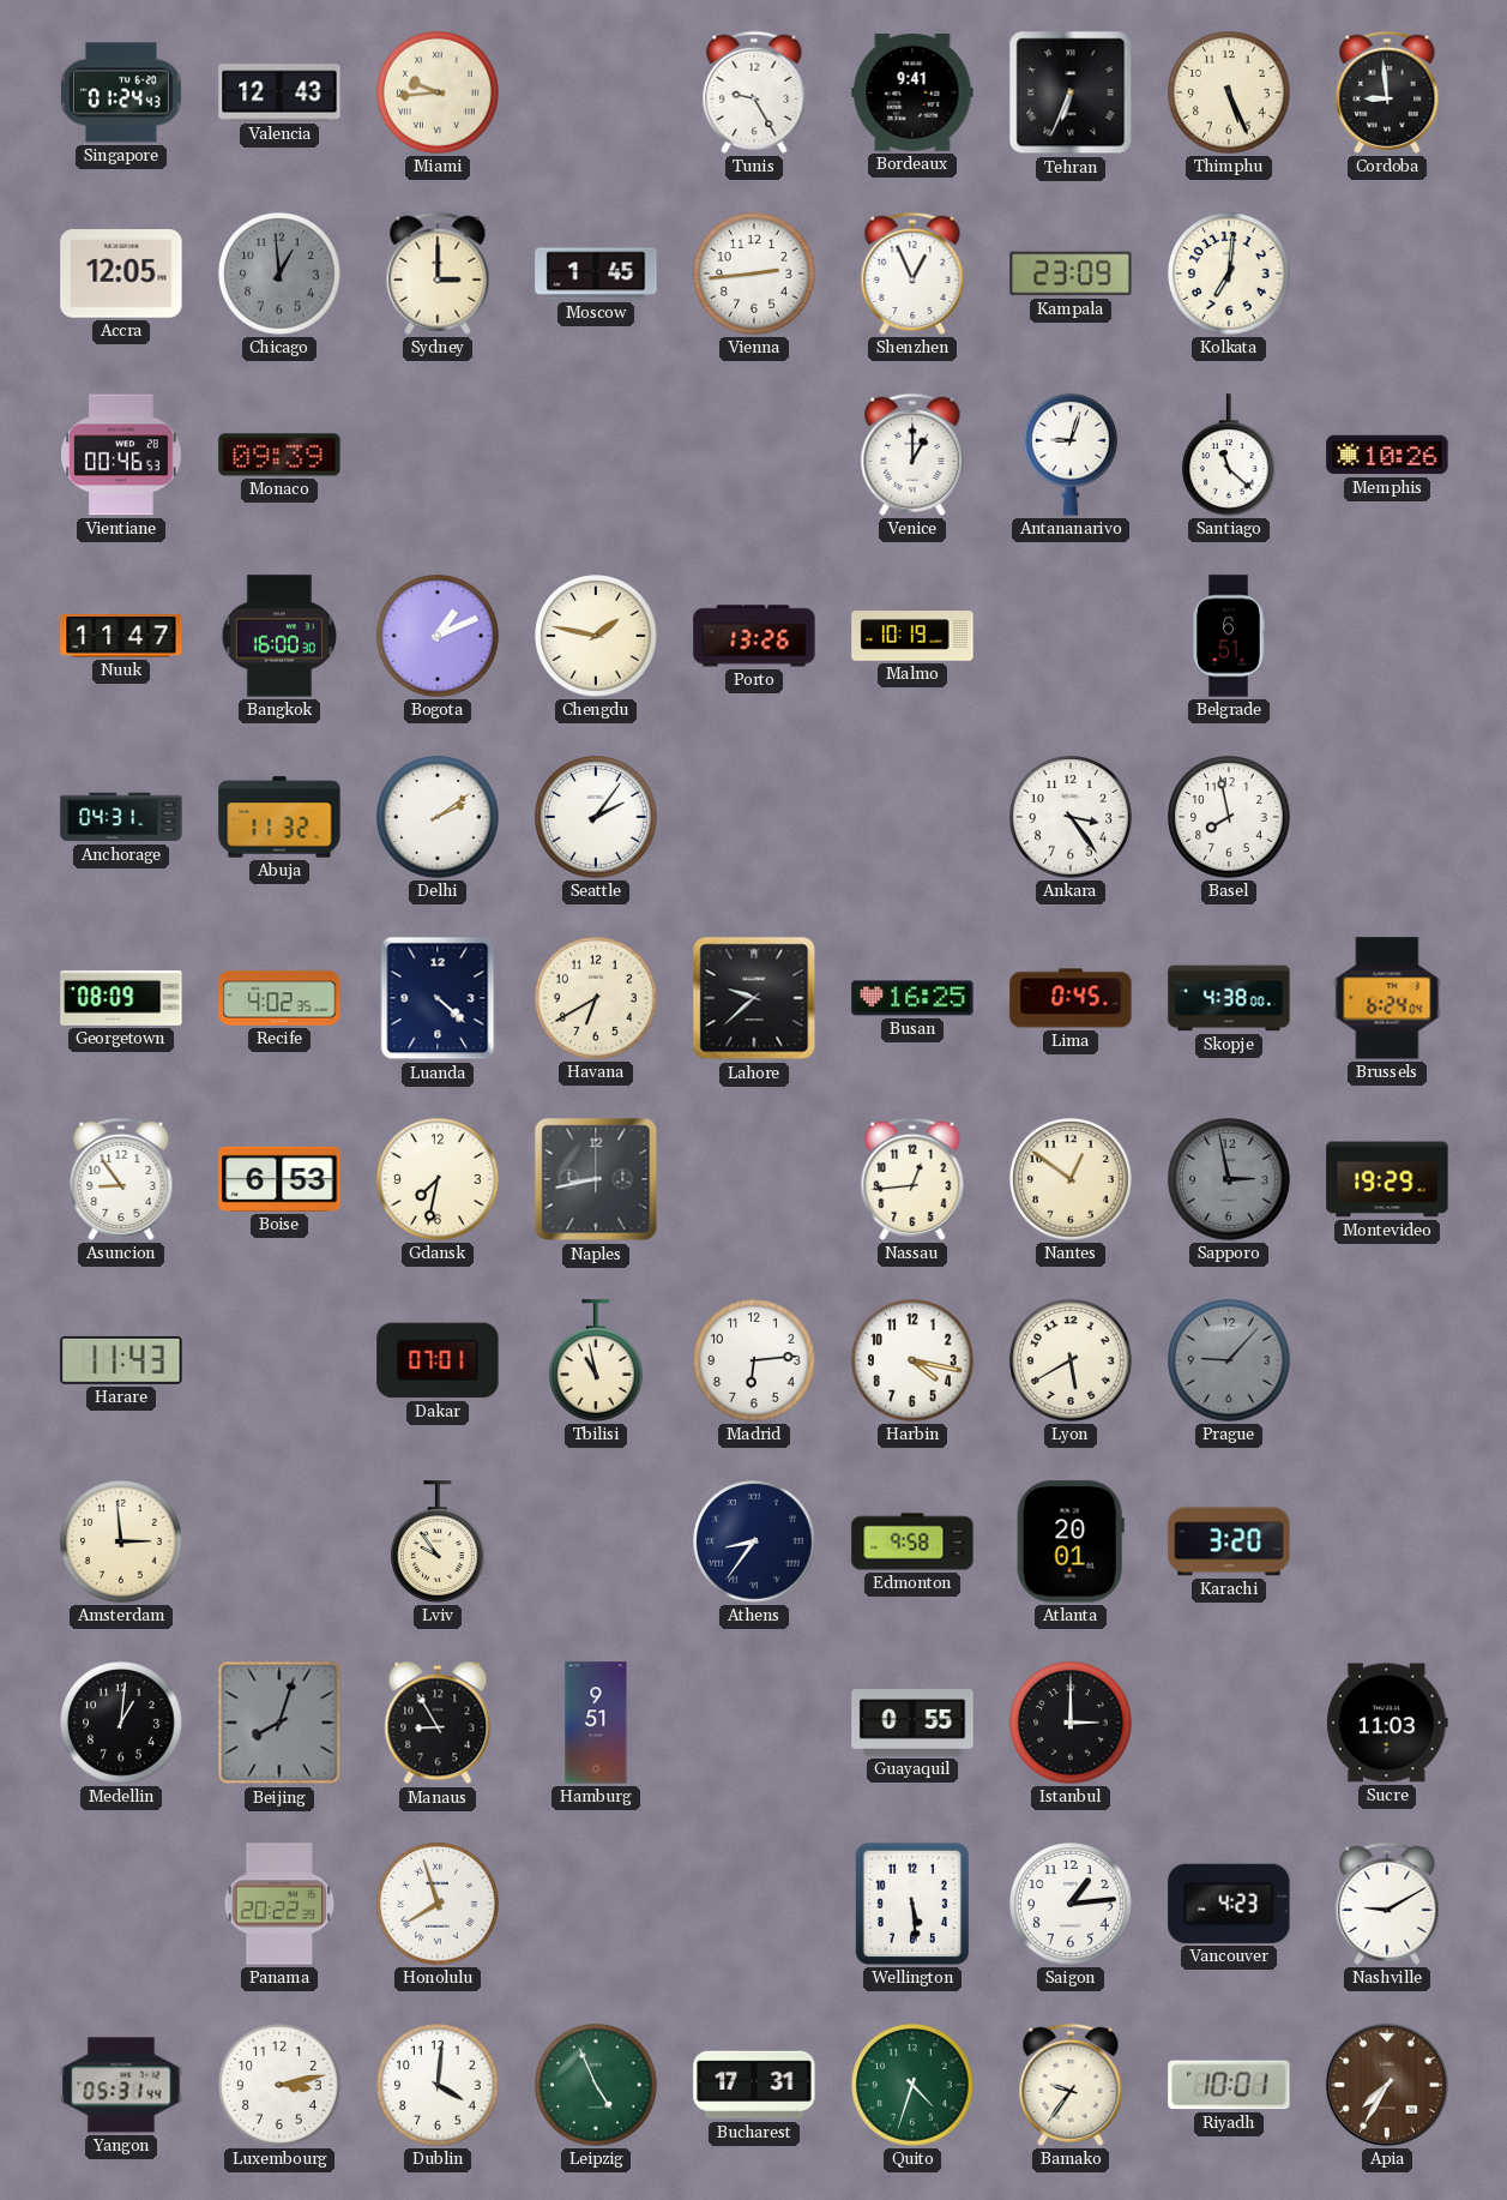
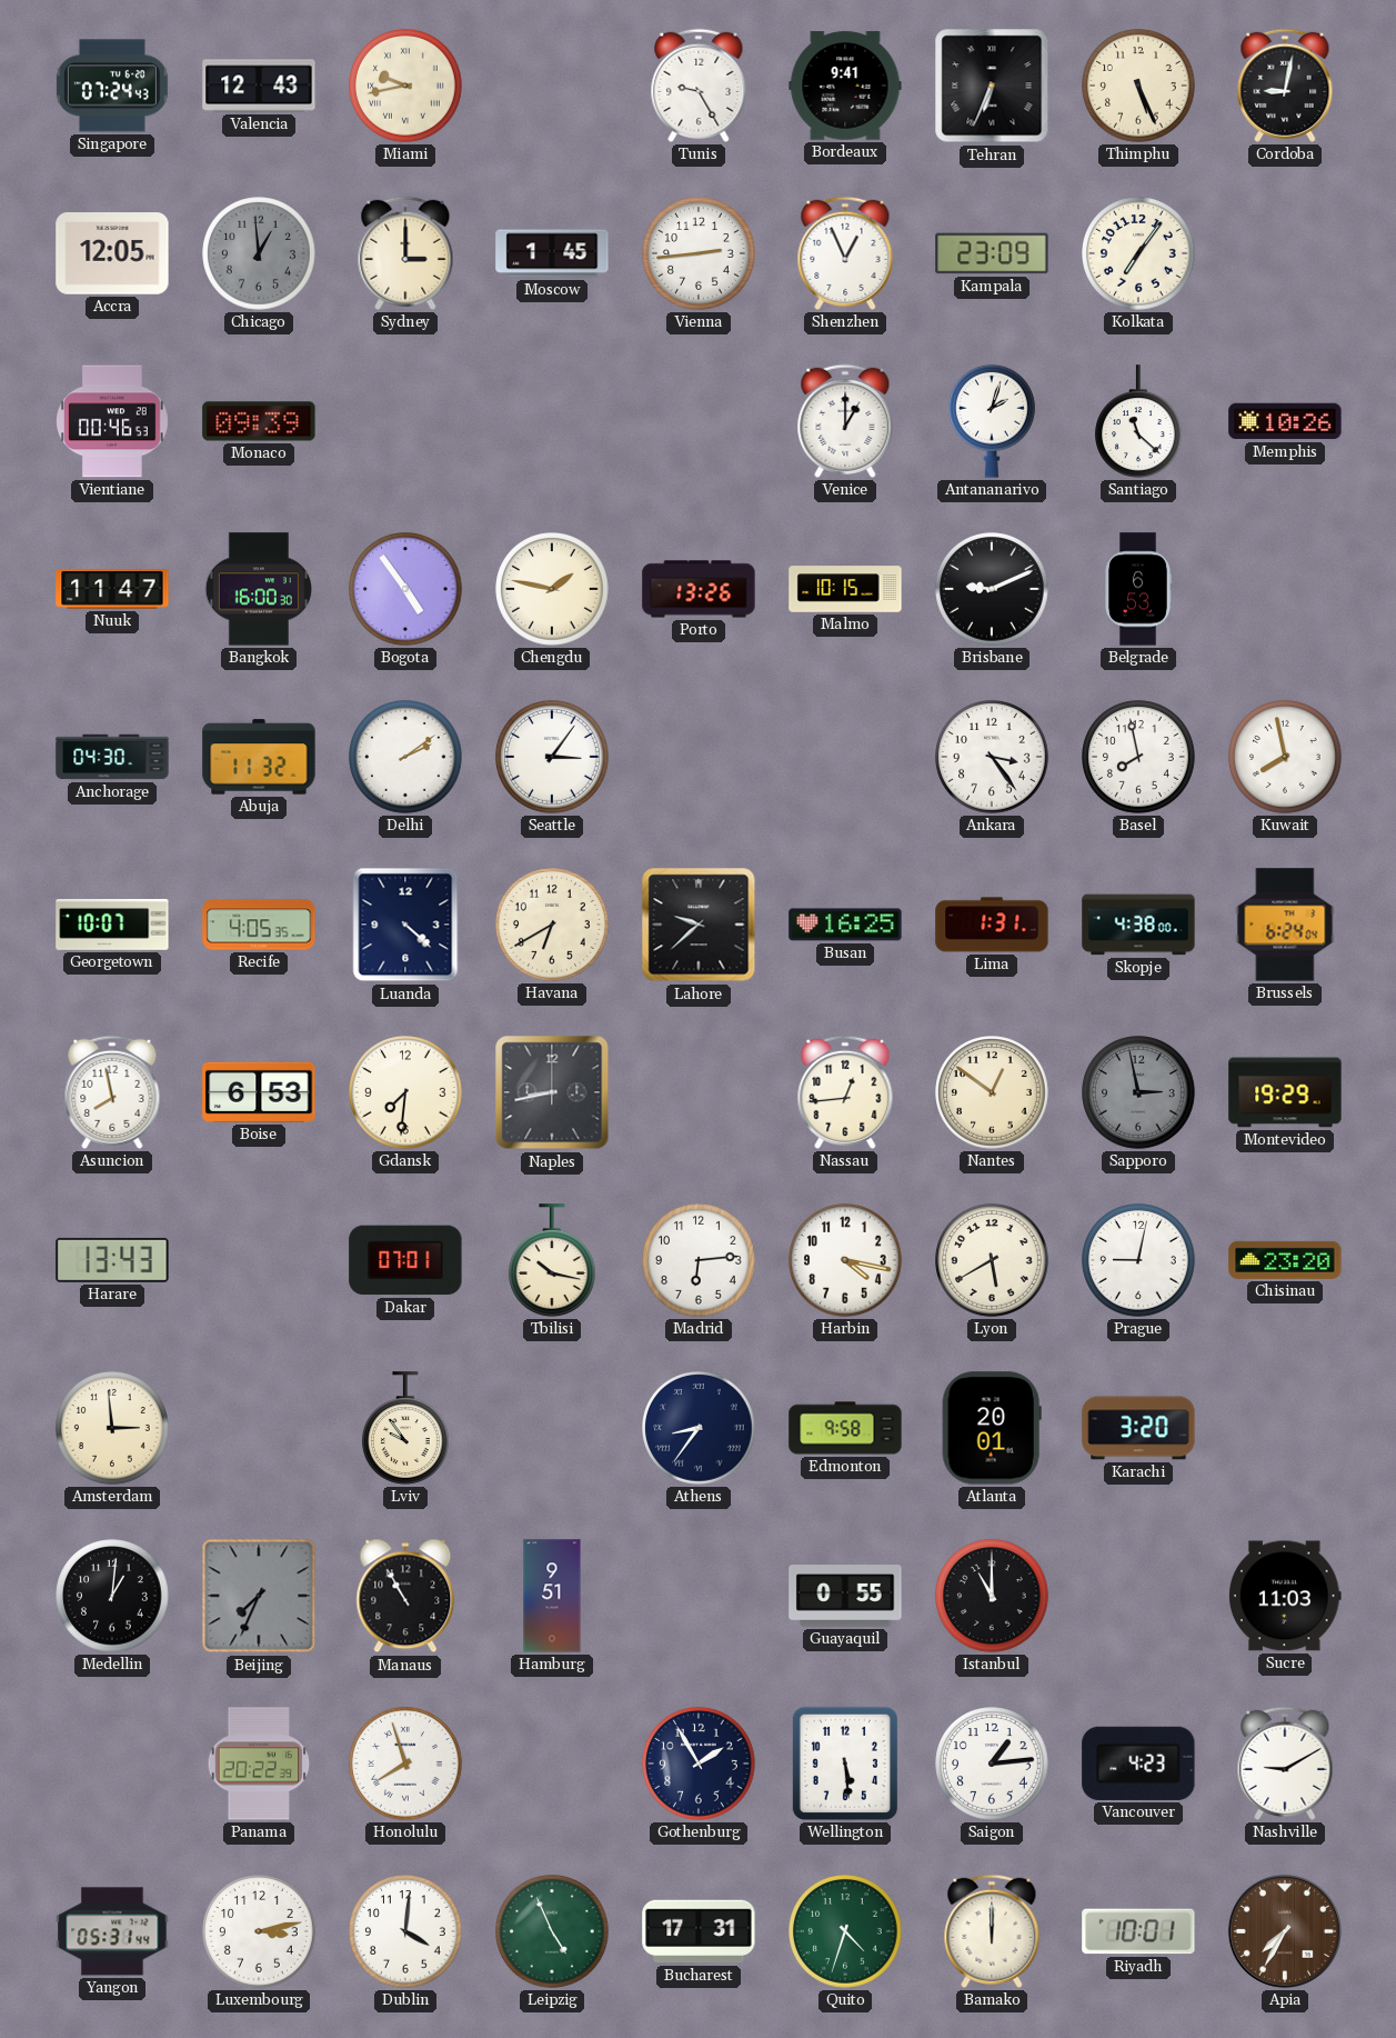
Singapore: 01:24 -> 07:24 (112, 86)
Miami: 9:44 -> 9:43 (405, 86)
Cordoba: 8:59 -> 9:02 (1285, 86)
Kolkata: 7:01 -> 7:06 (1138, 253)
Antananarivo: 9:03 -> 2:03 (993, 421)
Bogota: 1:11 -> 4:54 (405, 589)
Malmo: 10:19 -> 10:15 (845, 589)
Brisbane: none -> 9:11 (992, 589)
Belgrade: 6:51 -> 6:53 (1138, 589)
Anchorage: 04:31 -> 04:30 (112, 757)
Seattle: 2:06 -> 3:06 (552, 757)
Kuwait: none -> 7:58 (1285, 757)
Georgetown: 08:09 -> 10:07 (112, 925)
Recife: 4:02 -> 4:05 (259, 925)
Lima: 0:45 -> 1:31 (992, 925)
Asuncion: 8:54 -> 7:58 (112, 1092)
Gdansk: 7:32 -> 7:31 (405, 1092)
Harare: 11:43 -> 13:43 (112, 1260)
Tbilisi: 10:58 -> 10:17 (553, 1260)
Prague: 9:07 -> 9:02 (1138, 1260)
Prague dial: grey -> white (1138, 1260)
Chisinau: none -> 23:20 (1285, 1260)
Beijing: 8:03 -> 7:34 (259, 1596)
Manaus: 8:55 -> 10:55 (405, 1596)
Istanbul: 3:00 -> 11:00 (992, 1596)
Gothenburg: none -> 1:55 (699, 1764)
Bamako: 9:36 -> 12:00 (992, 1931)
